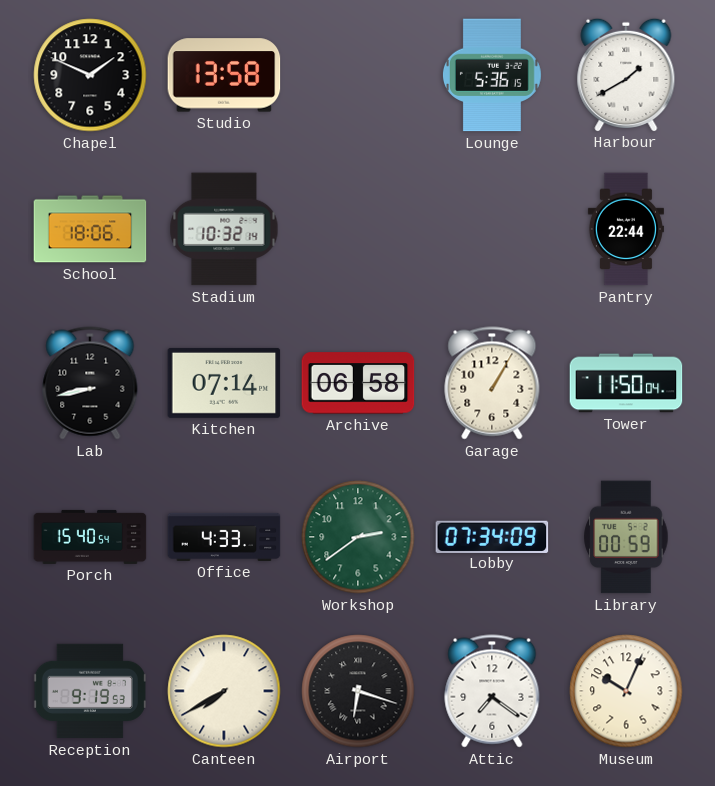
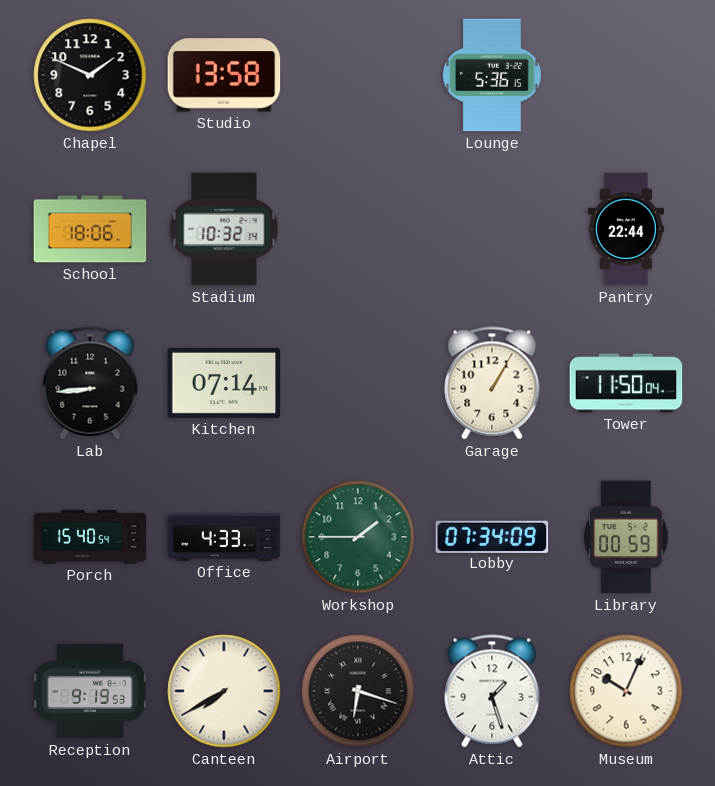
Harbour: 1:40 -> none (626, 74)
Lab: 8:43 -> 8:44 (90, 383)
Archive: 06:58 -> none (358, 383)
Workshop: 2:39 -> 1:45 (358, 537)
Attic: 7:21 -> 1:27 (492, 691)
